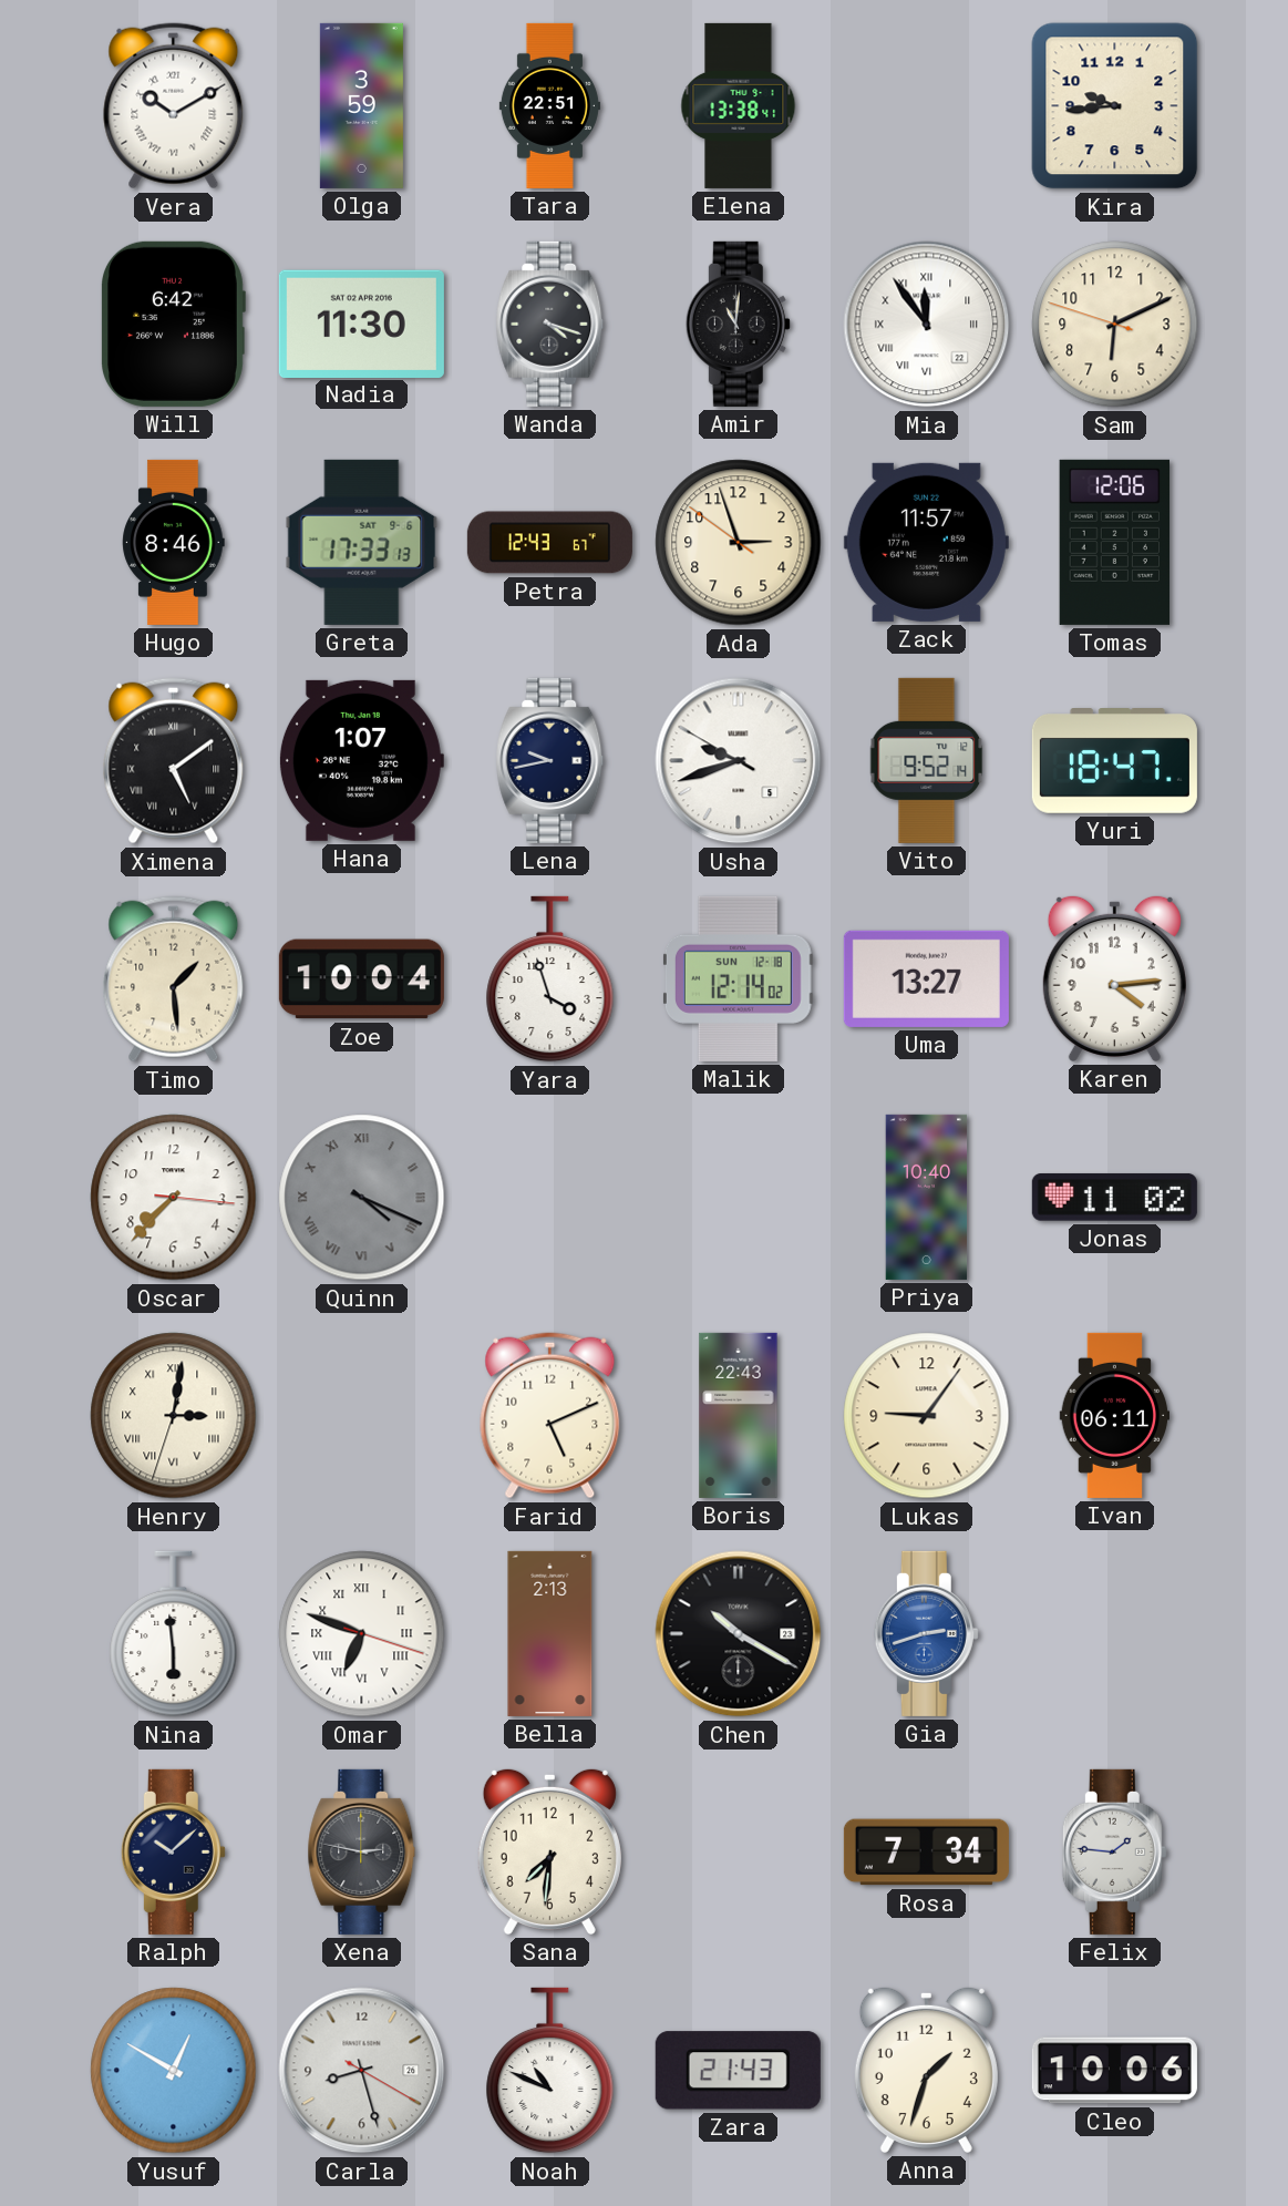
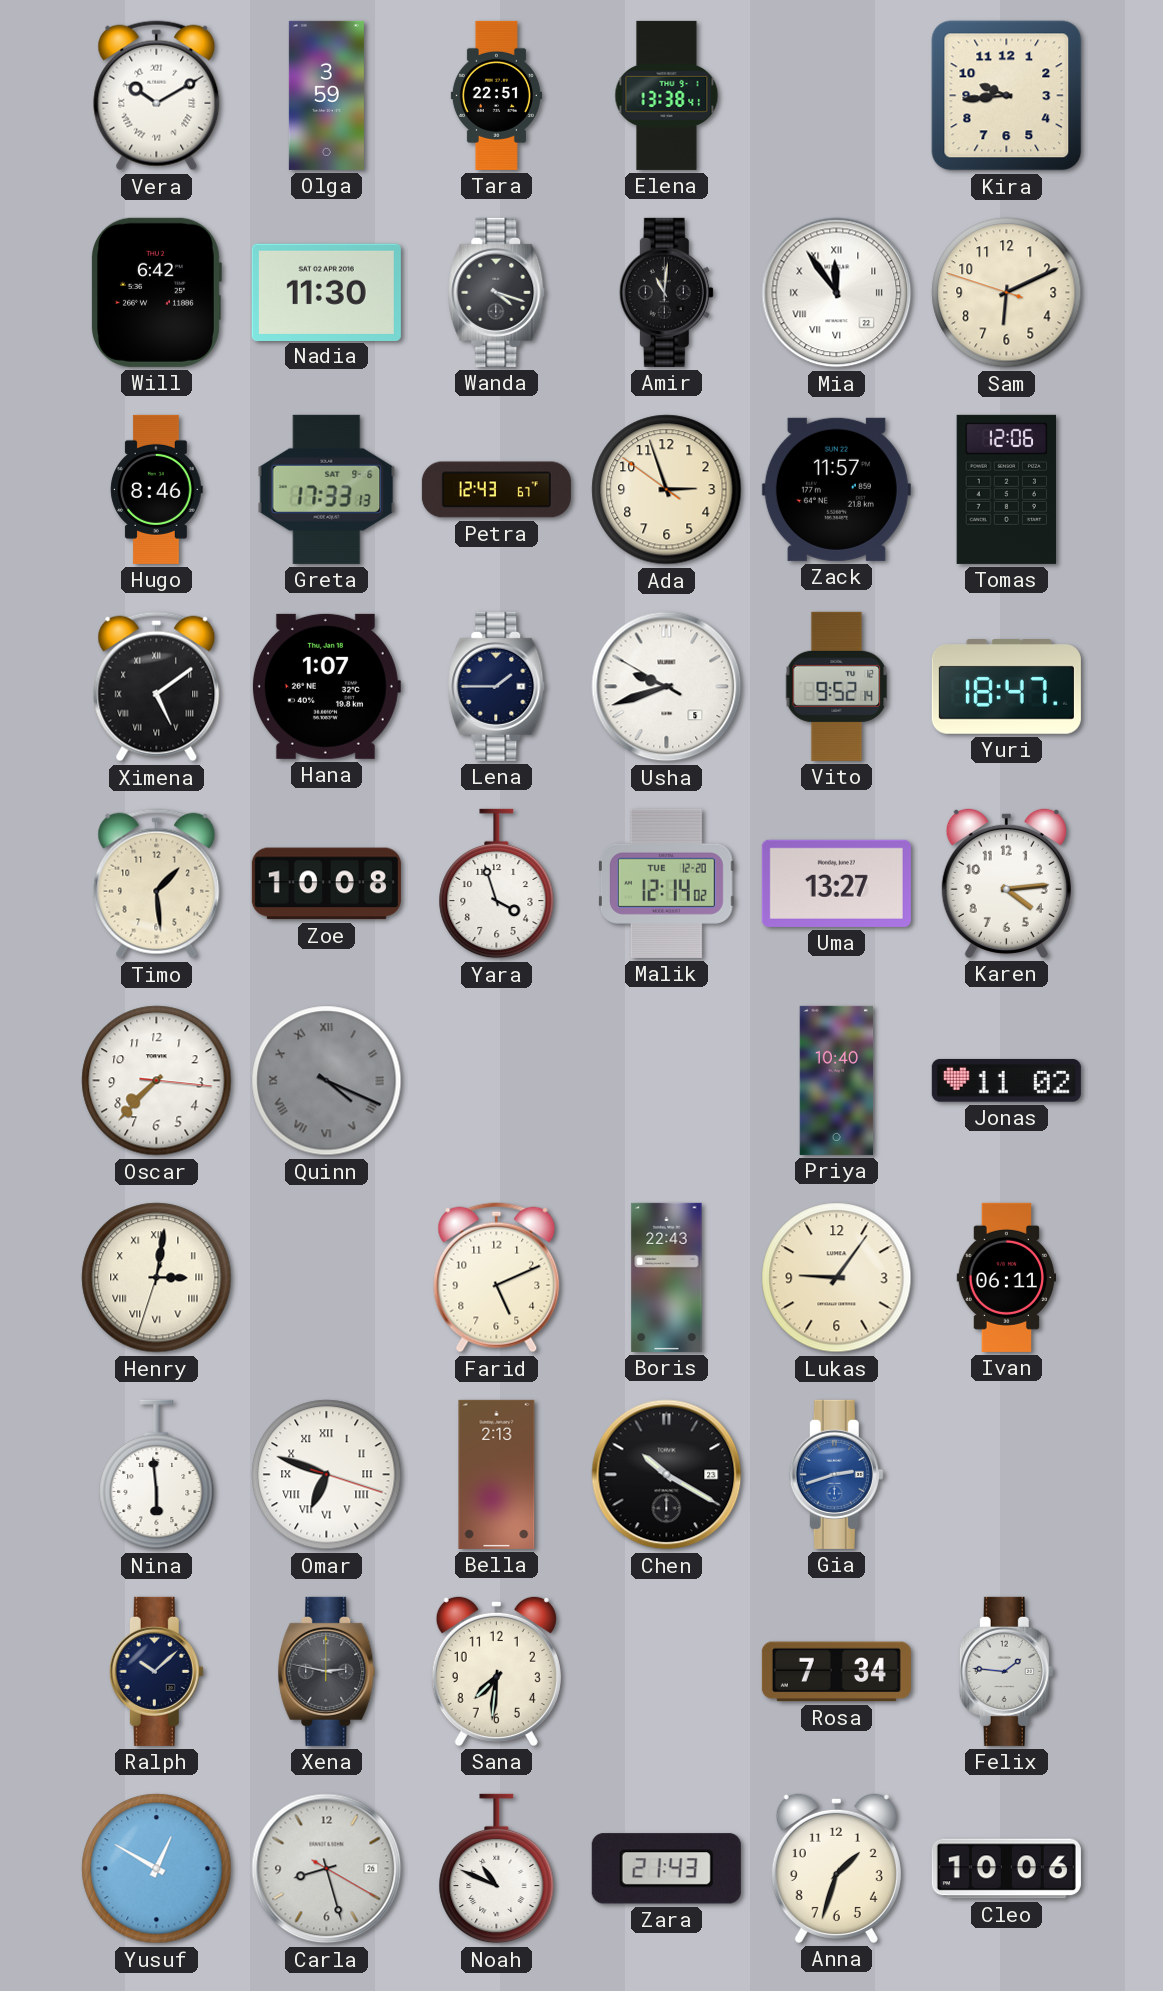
Lena: 9:43 -> 1:45 (497, 686)
Zoe: 10:04 -> 10:08 (326, 884)
Malik date: SUN 12-18 -> TUE 12-20 (666, 883)
